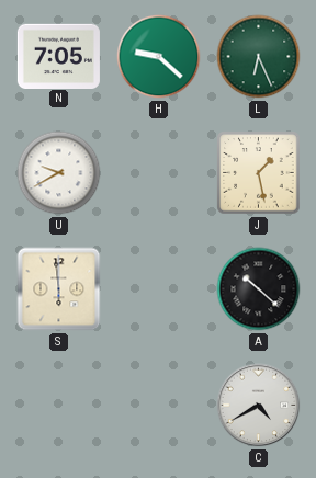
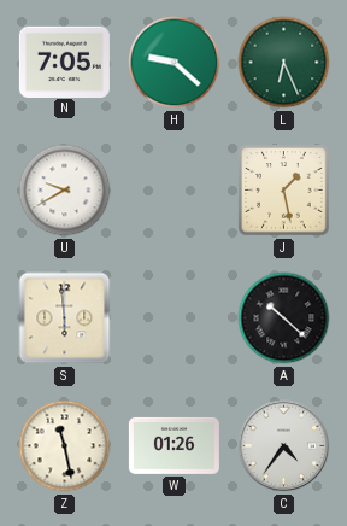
Z: none -> 11:28 (65, 446)
W: none -> 01:26 (173, 445)
C: 4:40 -> 4:36 (284, 446)
